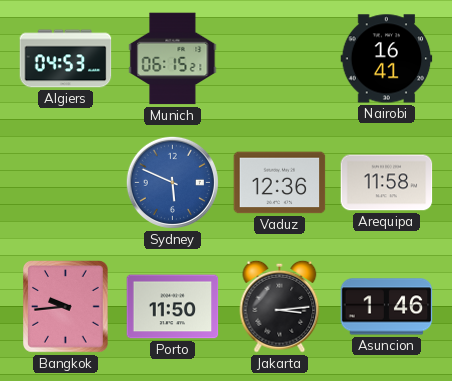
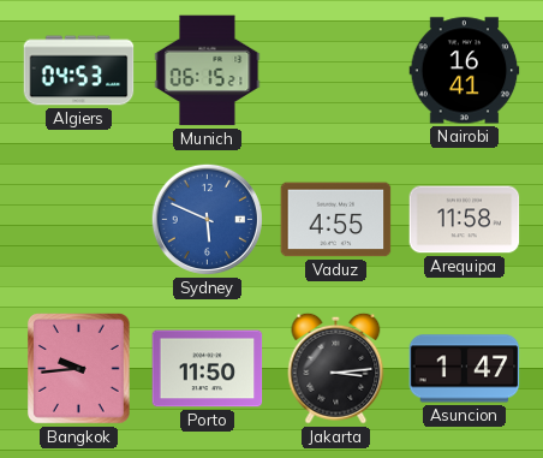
Vaduz: 12:36 -> 4:55 (336, 220)
Asuncion: 1:46 -> 1:47 (465, 369)
